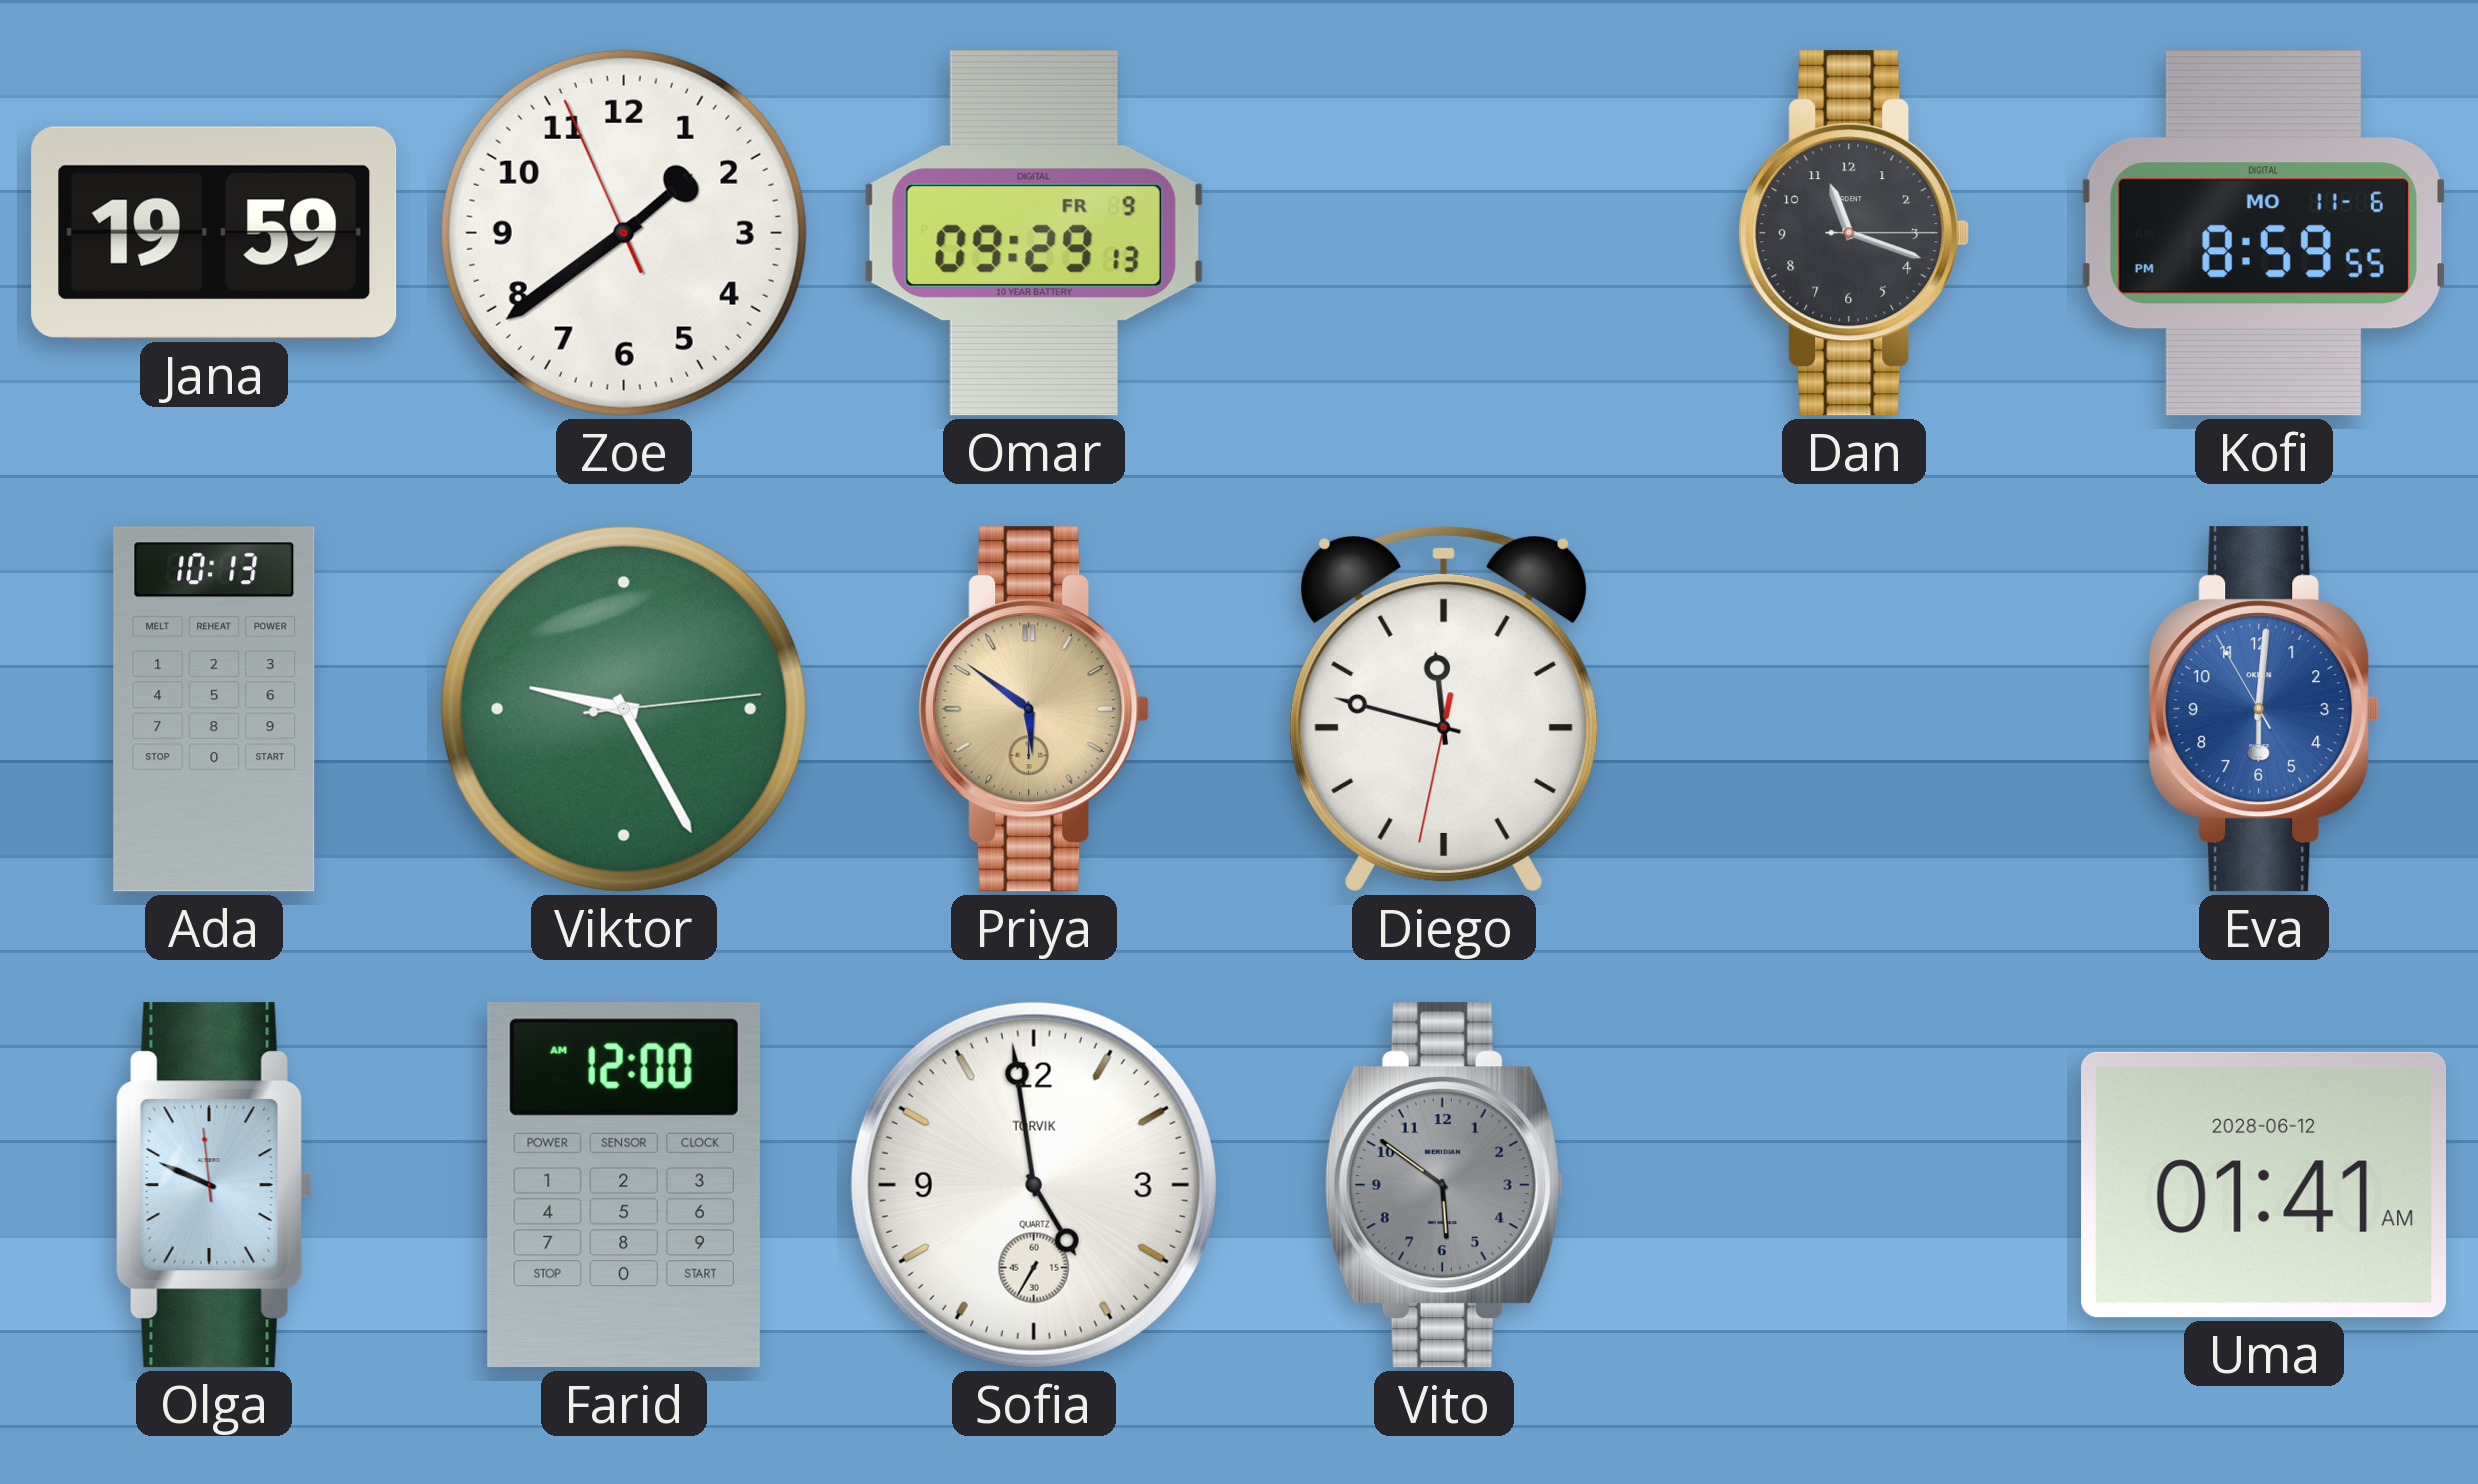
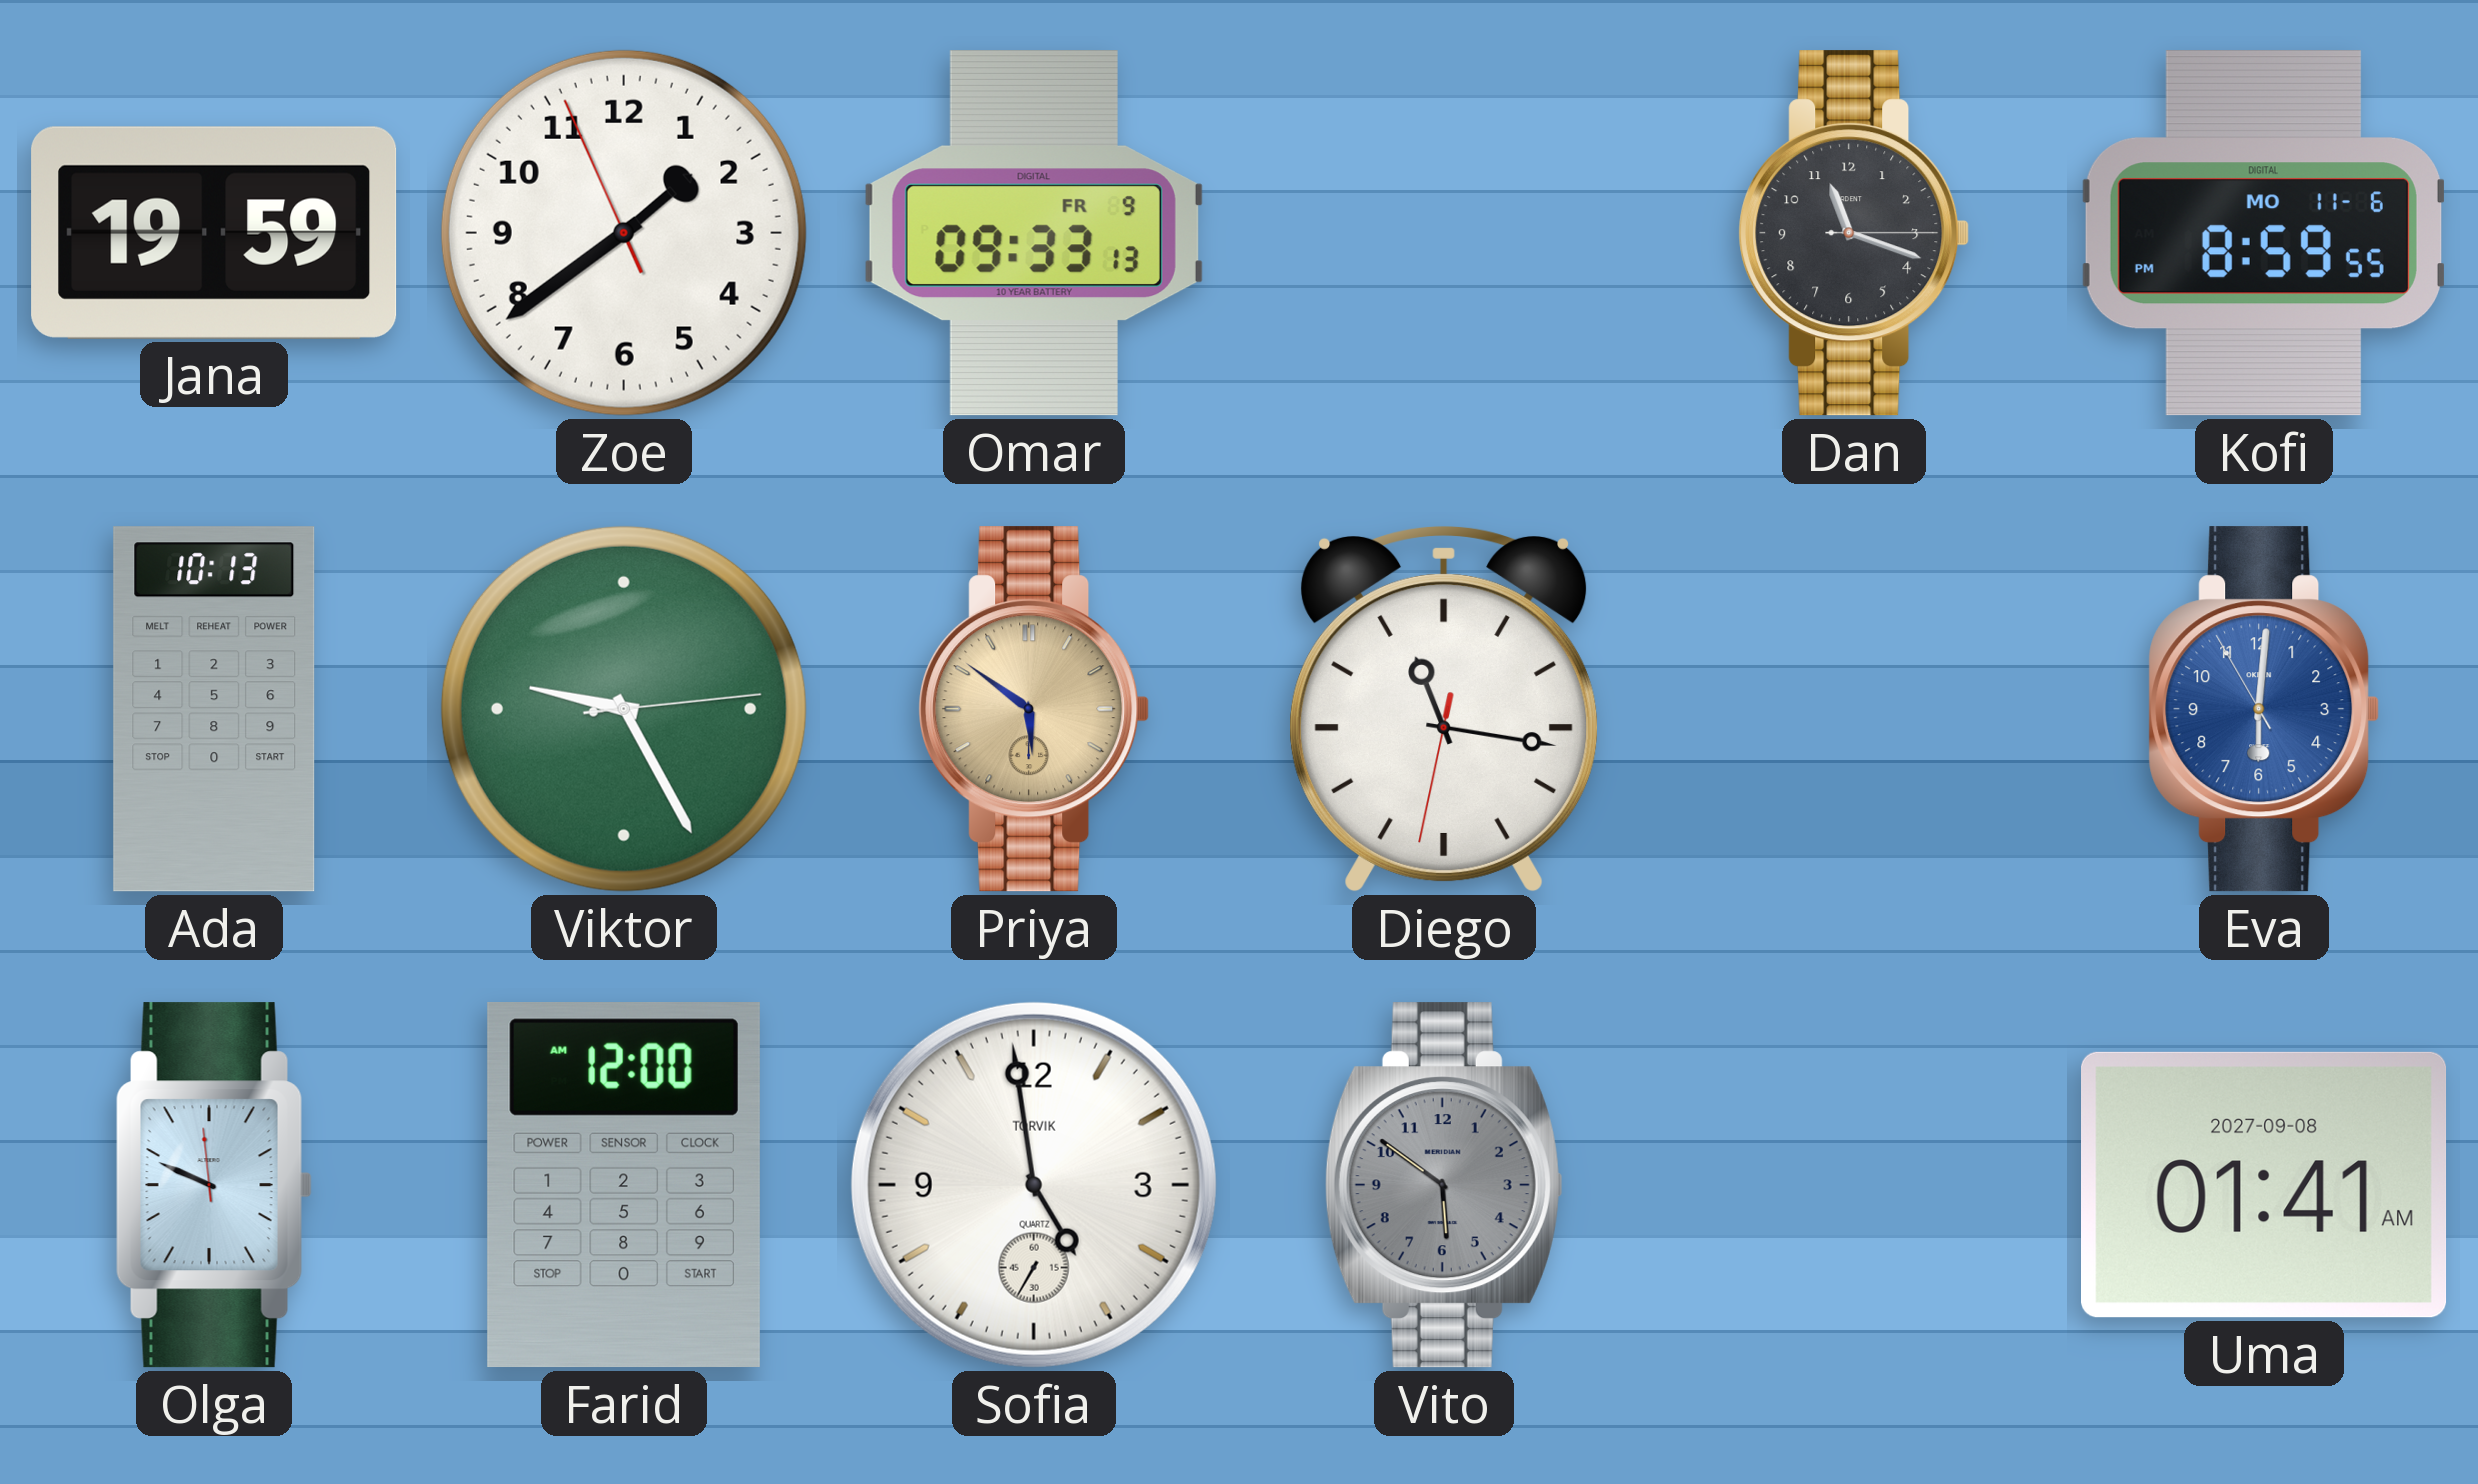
Omar: 09:29 -> 09:33 (1034, 233)
Diego: 11:47 -> 11:16 (1444, 710)
Uma date: 2028-06-12 -> 2027-09-08 (2265, 1185)
